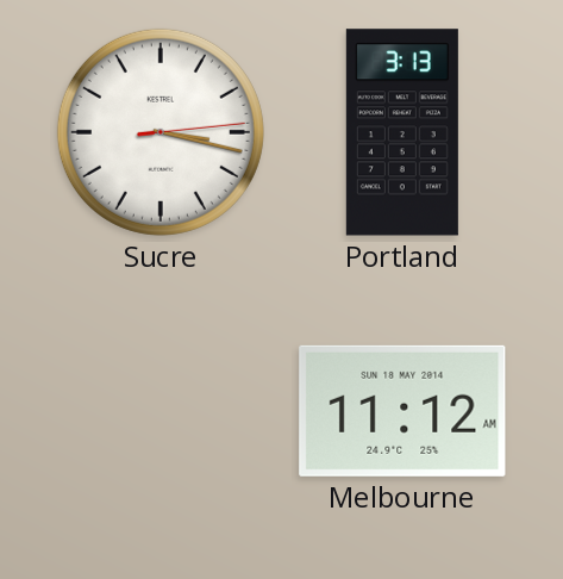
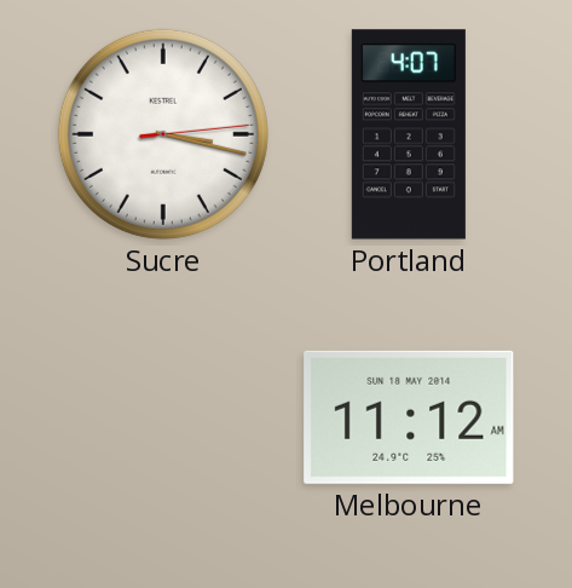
Portland: 3:13 -> 4:07 (409, 134)
